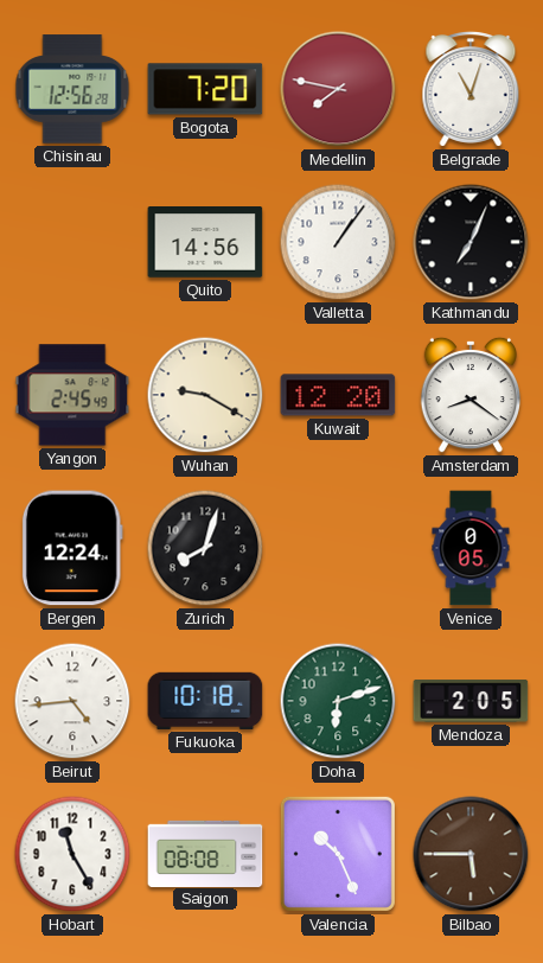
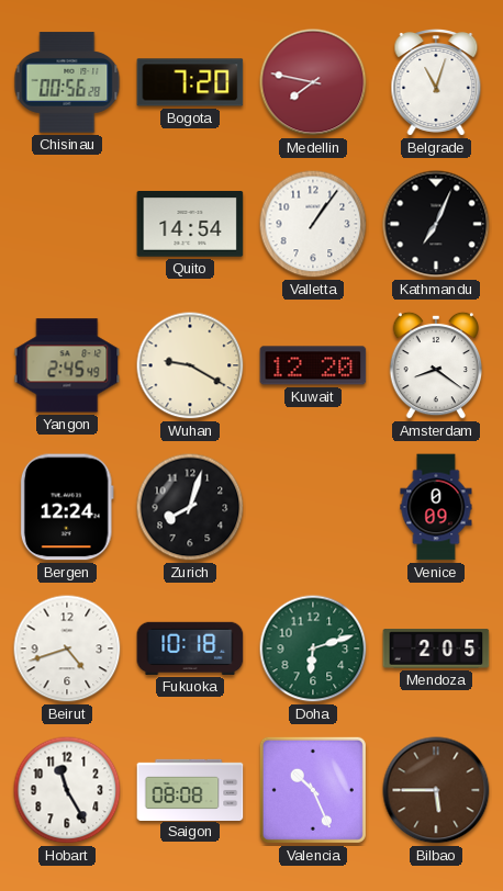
Chisinau: 12:56 -> 00:56 (67, 82)
Quito: 14:56 -> 14:54 (190, 224)
Venice: 0:05 -> 0:09 (436, 507)
Beirut: 4:44 -> 4:42 (67, 648)
